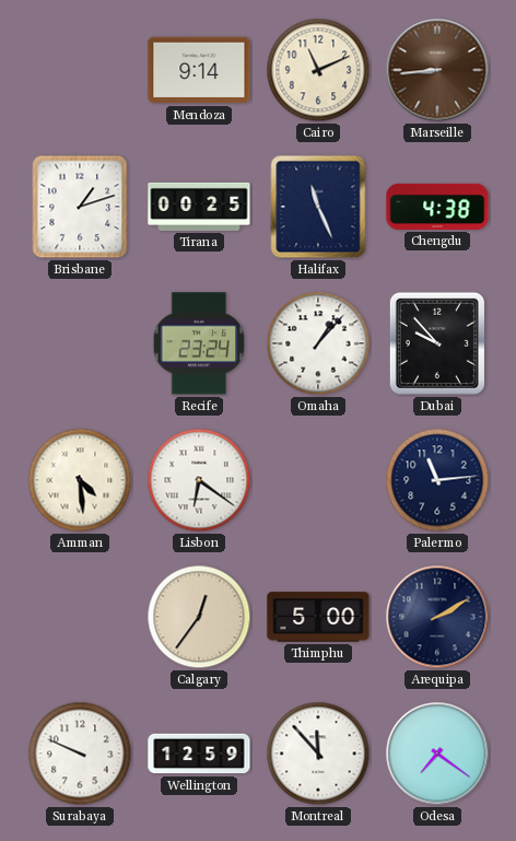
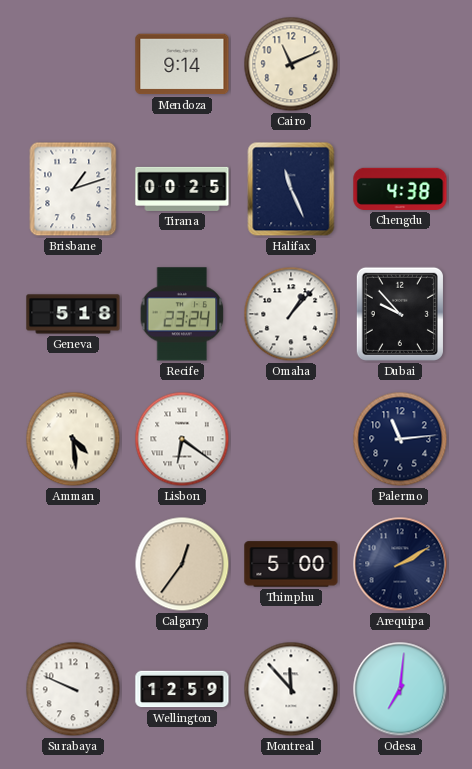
Marseille: 8:44 -> none (437, 70)
Geneva: none -> 5:18 (73, 314)
Odesa: 7:21 -> 7:01 (400, 689)
